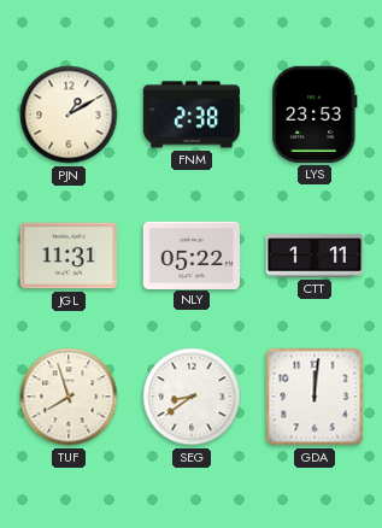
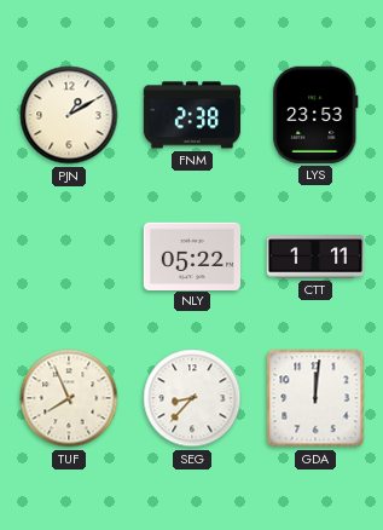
JGL: 11:31 -> none (67, 256)
TUF: 7:57 -> 7:56 (69, 398)
SEG: 8:39 -> 8:37 (192, 398)
